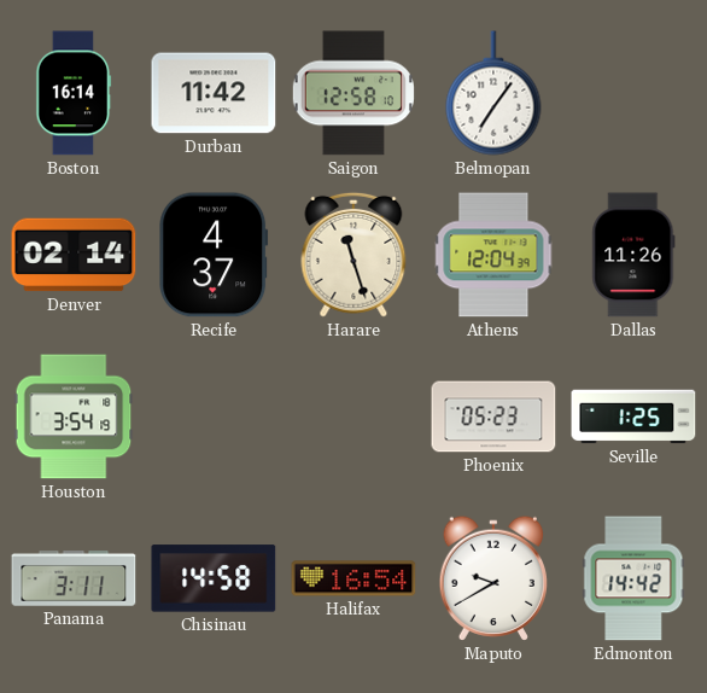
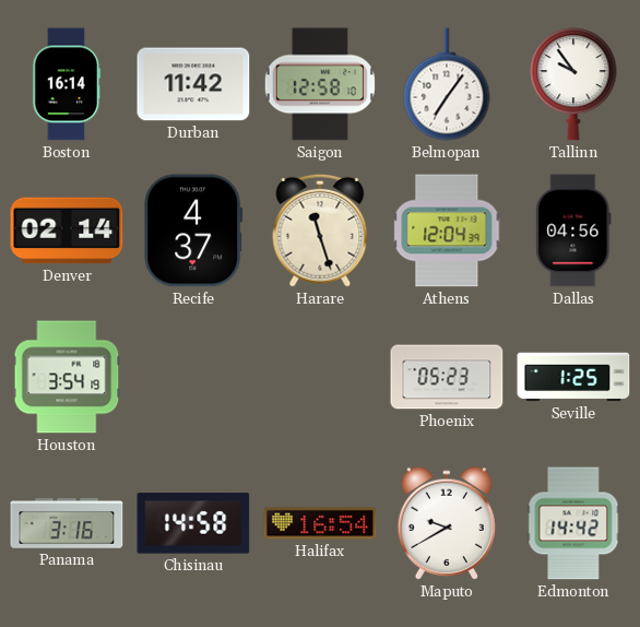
Tallinn: none -> 9:54 (573, 84)
Dallas: 11:26 -> 04:56 (573, 230)
Panama: 3:11 -> 3:16 (67, 523)
